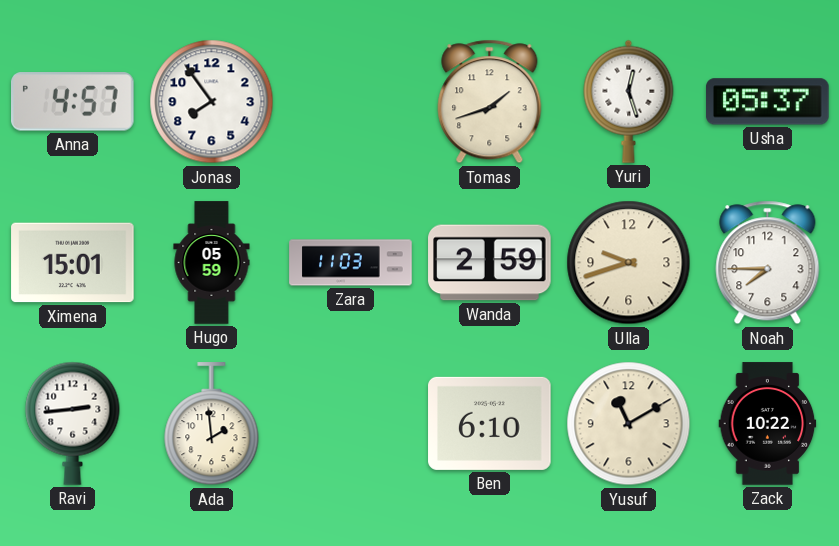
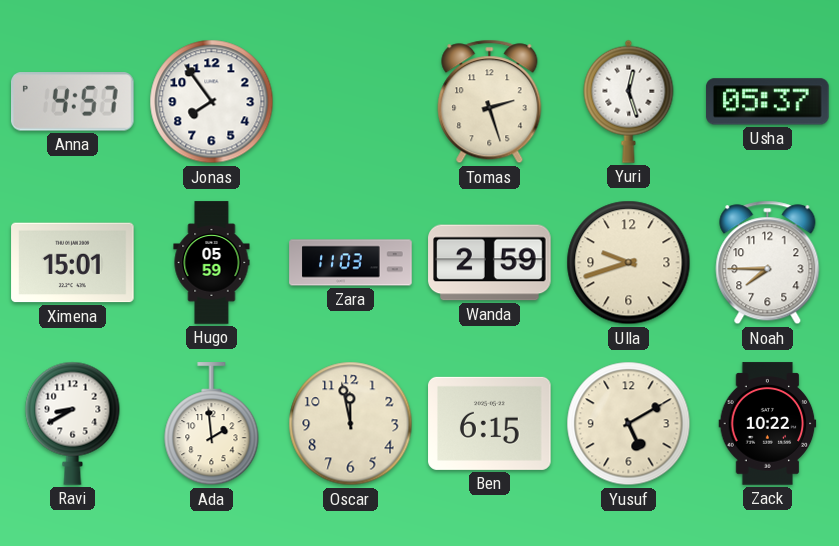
Tomas: 1:42 -> 2:27 (490, 102)
Ravi: 2:44 -> 8:40 (73, 423)
Oscar: none -> 11:58 (351, 424)
Ben: 6:10 -> 6:15 (490, 423)
Yusuf: 11:10 -> 5:10 (629, 424)
